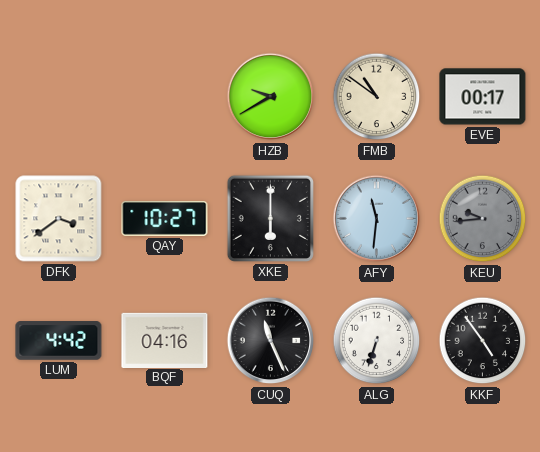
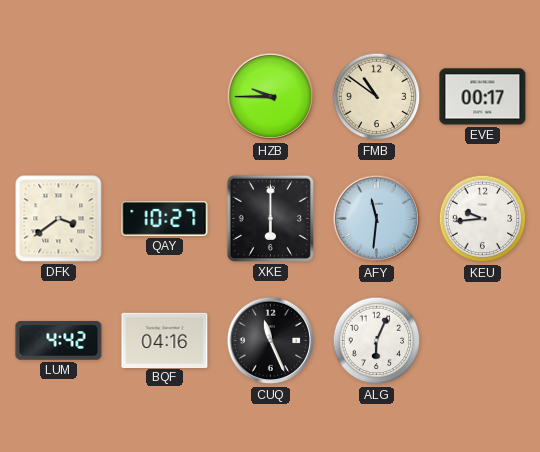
HZB: 9:40 -> 9:45 (271, 97)
KEU dial: grey -> white (483, 219)
ALG: 6:33 -> 6:04 (377, 341)
KKF: 4:54 -> none (483, 341)
